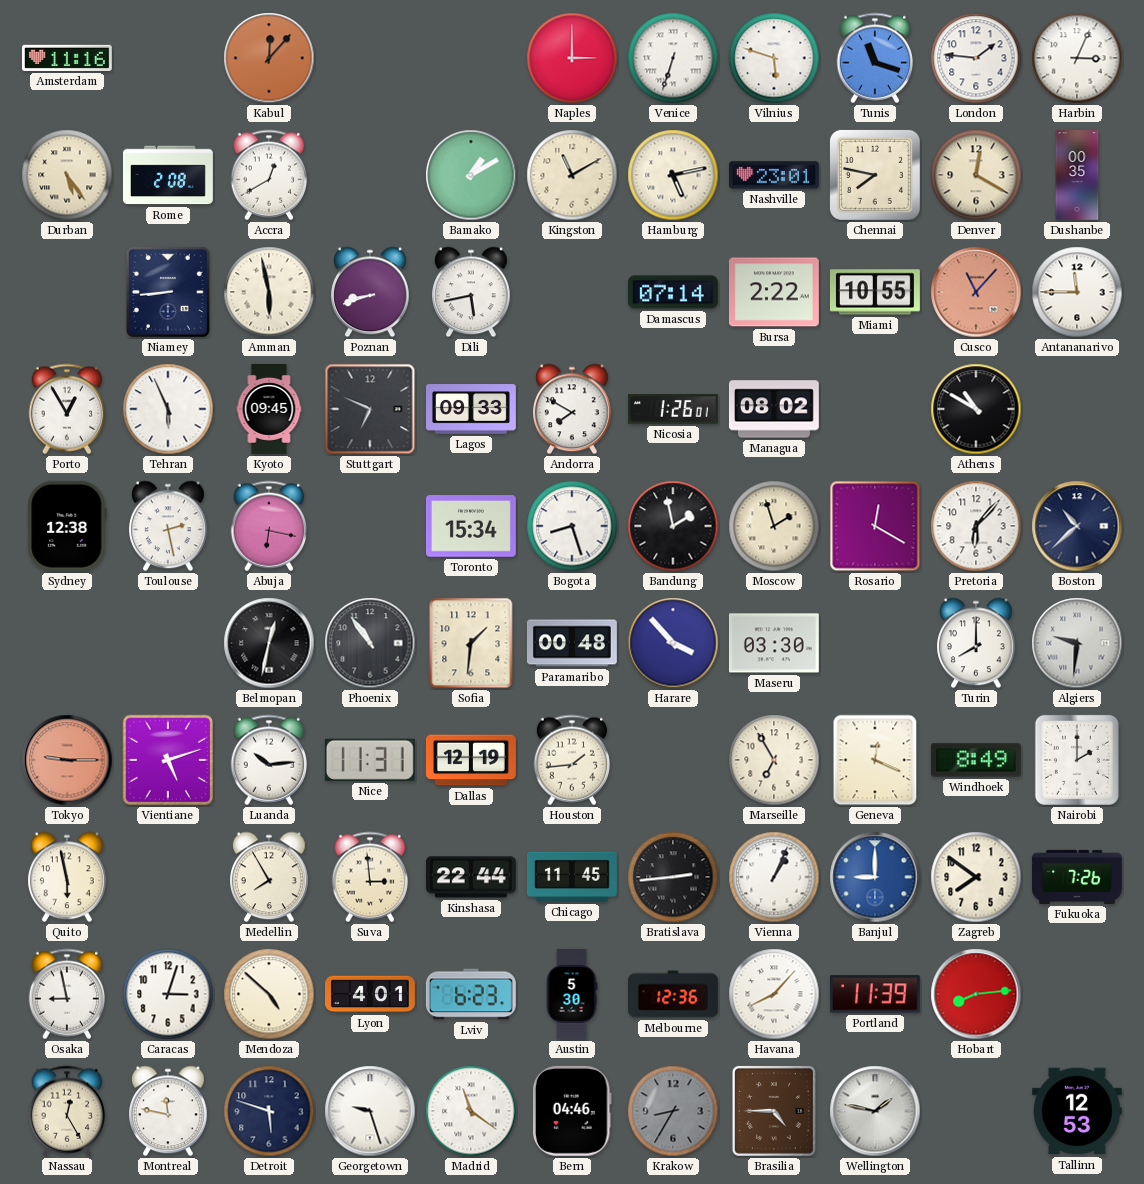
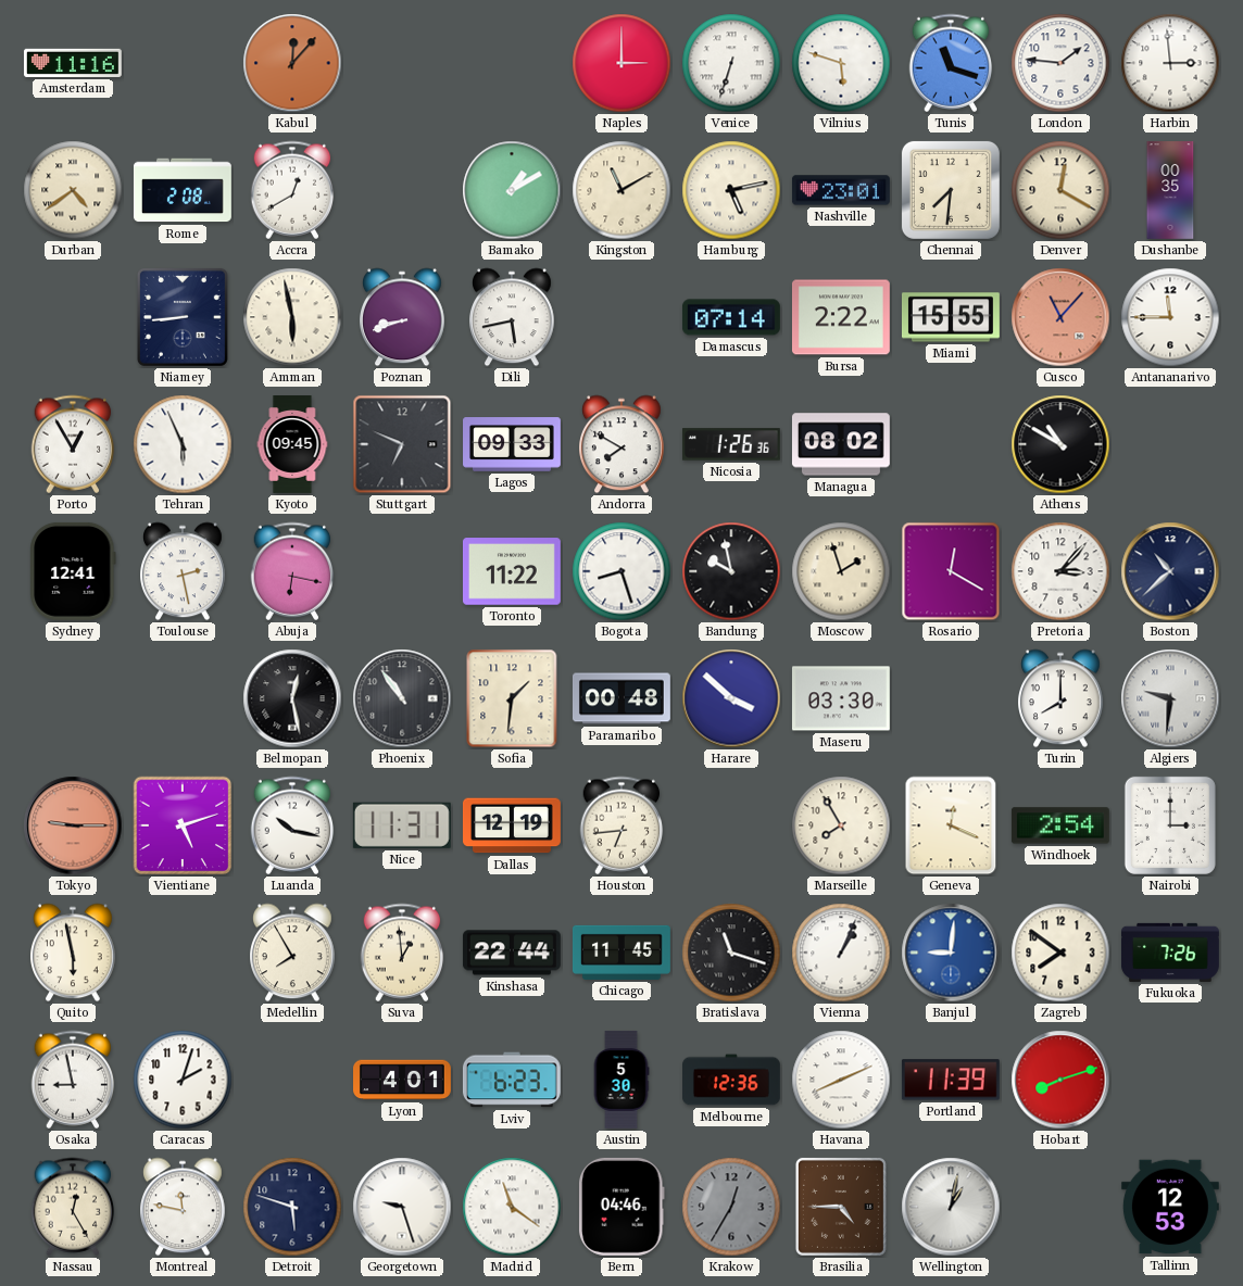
Harbin: 3:04 -> 2:59 (1170, 63)
Durban: 5:24 -> 4:39 (73, 190)
Chennai: 7:47 -> 7:31 (951, 190)
Miami: 10:55 -> 15:55 (951, 317)
Nicosia: 1:26:01 -> 1:26:36 (731, 444)
Sydney: 12:38 -> 12:41 (73, 571)
Toronto: 15:34 -> 11:22 (512, 571)
Bandung: 1:58 -> 9:58 (731, 571)
Pretoria: 6:07 -> 3:07 (1060, 571)
Belmopan: 12:32 -> 12:28 (292, 698)
Harare: 3:53 -> 3:52 (731, 698)
Luanda: 10:14 -> 10:17 (292, 825)
Houston: 1:44 -> 6:44 (621, 825)
Marseille: 6:55 -> 7:55 (841, 825)
Windhoek: 8:49 -> 2:54 (1060, 825)
Nairobi: 2:00 -> 3:00 (1170, 825)
Suva: 2:59 -> 12:59 (402, 953)
Bratislava: 2:44 -> 11:18 (731, 953)
Banjul: 9:00 -> 9:01 (951, 953)
Caracas: 3:03 -> 2:03 (183, 1080)
Mendoza: 4:52 -> none (269, 994)
Havana: 8:07 -> 8:11 (841, 1080)
Hobart: 8:14 -> 8:12 (1060, 1080)
Krakow: 8:35 -> 12:35 (731, 1207)
Wellington: 1:47 -> 1:02 (951, 1207)
